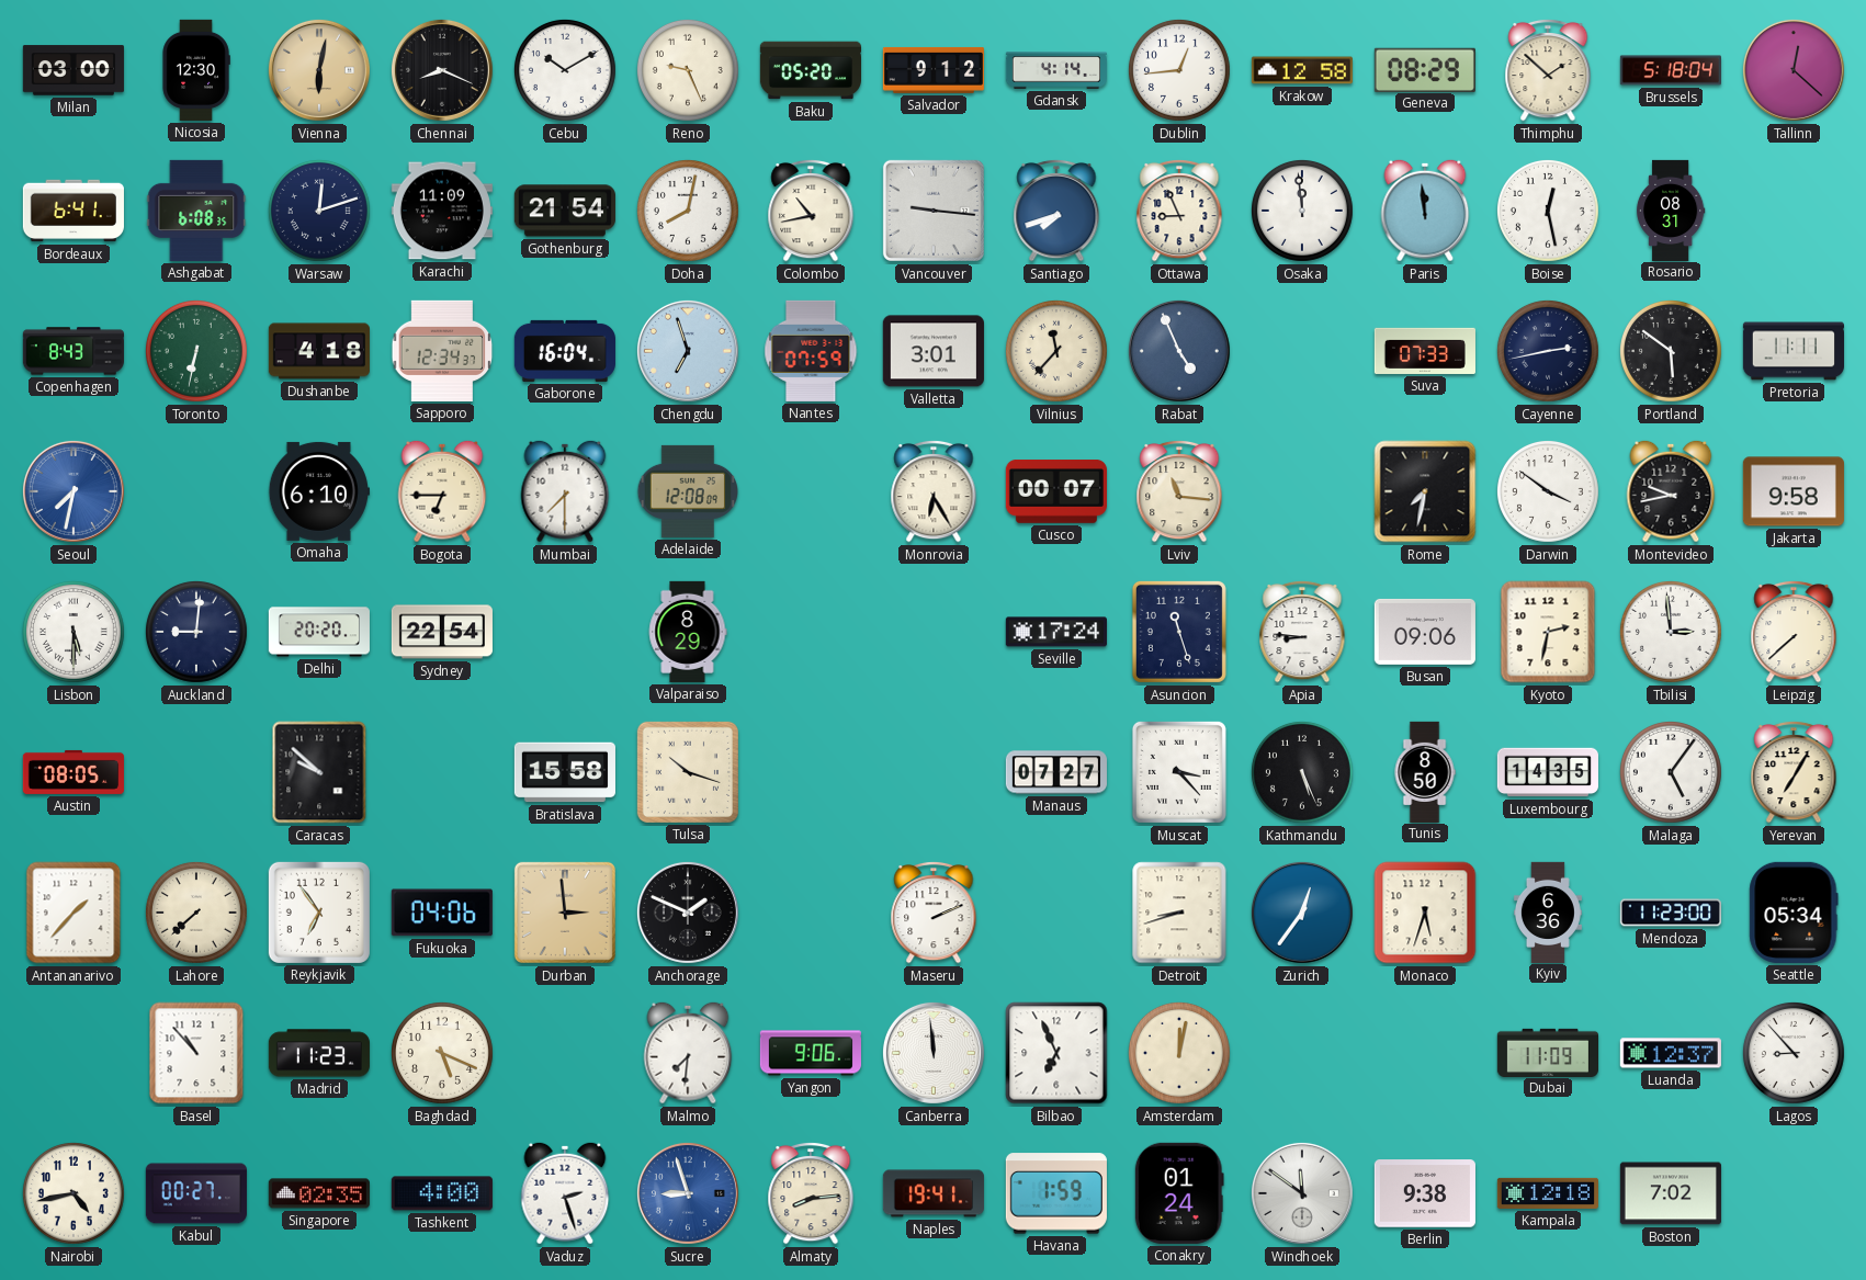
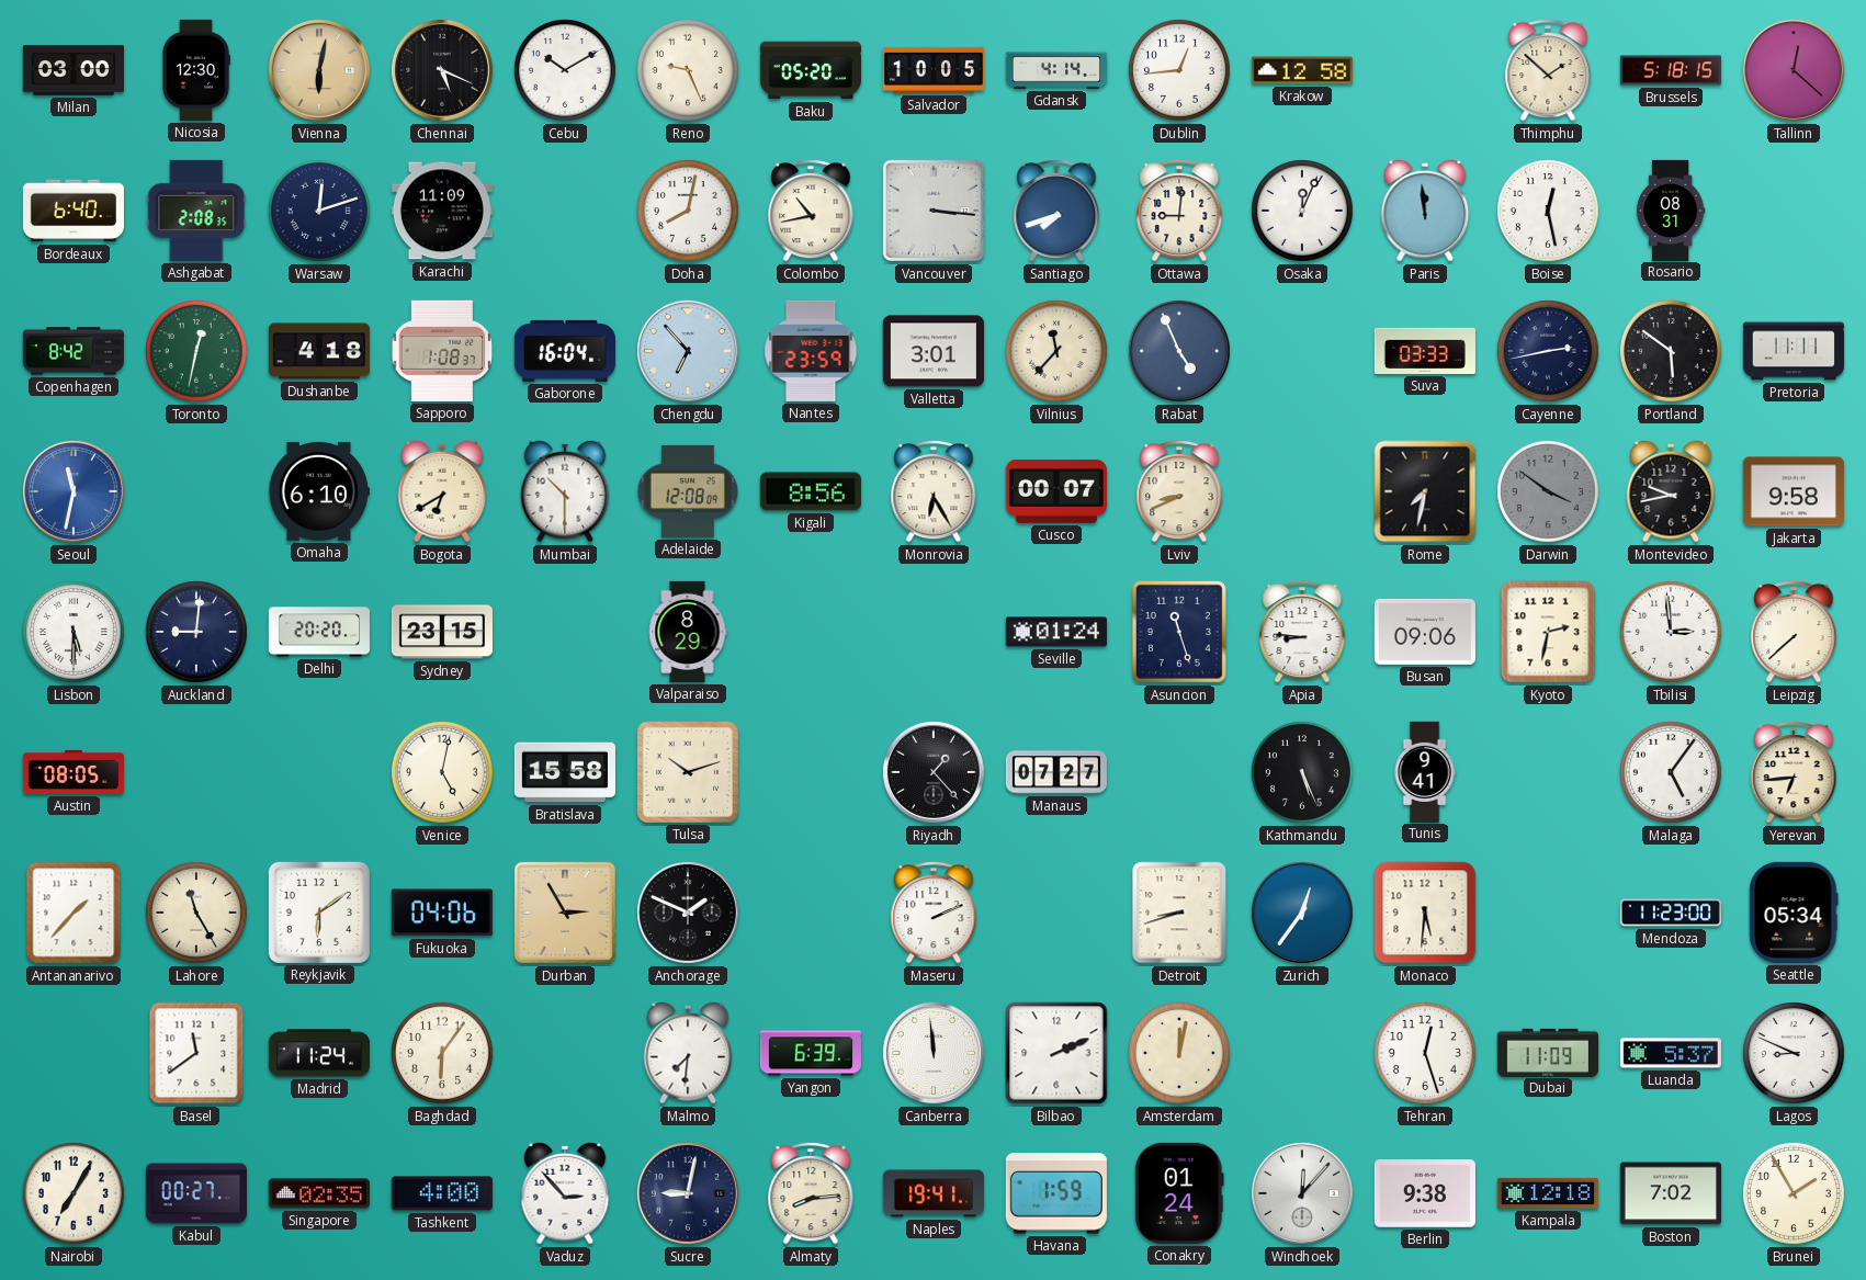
Chennai: 8:19 -> 5:19 (442, 70)
Salvador: 9:12 -> 10:05 (934, 70)
Geneva: 08:29 -> none (1425, 69)
Brussels: 5:18:04 -> 5:18:15 (1670, 70)
Bordeaux: 6:41 -> 6:40 (73, 211)
Ashgabat: 6:08 -> 2:08 (196, 211)
Gothenburg: 21:54 -> none (565, 211)
Vancouver: 9:16 -> 3:16 (934, 211)
Ottawa: 8:56 -> 9:01 (1179, 211)
Osaka: 11:59 -> 12:04 (1302, 211)
Copenhagen: 8:43 -> 8:42 (73, 351)
Toronto: 6:32 -> 12:32 (196, 351)
Sapporo: 12:34 -> 1:08 (442, 351)
Chengdu: 6:57 -> 6:53 (688, 351)
Nantes: 07:59 -> 23:59 (811, 351)
Suva: 07:33 -> 03:33 (1425, 351)
Seoul: 7:32 -> 11:32 (73, 491)
Bogota: 6:45 -> 6:40 (442, 491)
Mumbai: 7:30 -> 10:30 (565, 491)
Kigali: none -> 8:56 (811, 491)
Lviv: 11:16 -> 8:41 (1179, 491)
Darwin dial: white -> grey (1548, 491)
Sydney: 22:54 -> 23:15 (441, 632)
Seville: 17:24 -> 01:24 (1056, 632)
Caracas: 9:52 -> none (319, 772)
Venice: none -> 5:02 (442, 772)
Tulsa: 10:18 -> 10:12 (688, 772)
Riyadh: none -> 1:23 (934, 772)
Muscat: 3:23 -> none (1179, 772)
Tunis: 8:50 -> 9:41 (1425, 771)
Luxembourg: 14:35 -> none (1548, 772)
Yerevan: 7:05 -> 6:44 (1794, 772)
Lahore: 7:38 -> 11:25 (196, 913)
Reykjavik: 6:54 -> 6:09 (319, 913)
Durban: 2:59 -> 2:55 (565, 913)
Monaco: 5:33 -> 5:31 (1425, 913)
Kyiv: 6:36 -> none (1548, 911)
Basel: 10:53 -> 11:39 (196, 1053)
Madrid: 11:23 -> 11:24 (319, 1053)
Baghdad: 5:19 -> 6:06 (442, 1053)
Yangon: 9:06 -> 6:39 (811, 1053)
Bilbao: 6:56 -> 2:11 (1056, 1053)
Tehran: none -> 12:27 (1425, 1053)
Luanda: 12:37 -> 5:37 (1671, 1053)
Lagos: 8:53 -> 8:49 (1794, 1053)
Nairobi: 4:43 -> 7:05 (73, 1193)
Vaduz: 2:27 -> 2:53 (565, 1193)
Sucre: 8:57 -> 9:02 (688, 1193)
Sucre dial: blue -> navy (688, 1193)
Windhoek: 11:51 -> 12:07 (1302, 1193)
Brunei: none -> 1:55 (1794, 1193)
